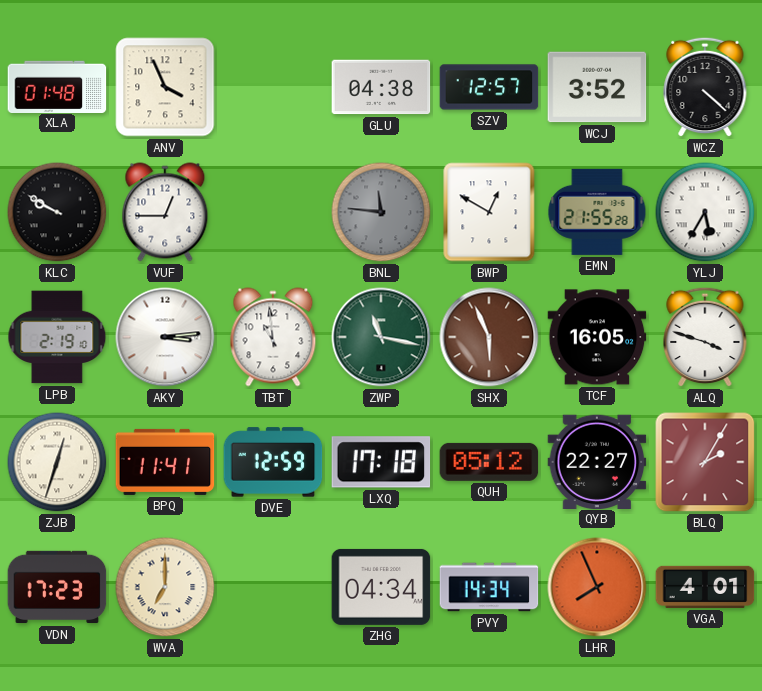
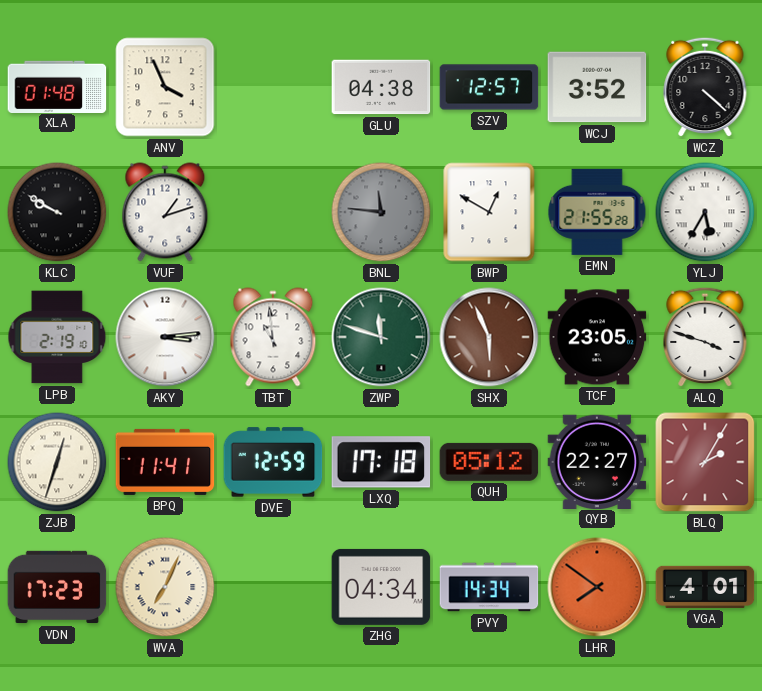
VUF: 12:45 -> 1:12 (165, 212)
ZWP: 11:17 -> 11:48 (381, 337)
TCF: 16:05 -> 23:05 (597, 337)
WVA: 7:00 -> 7:04 (165, 587)
LHR: 7:56 -> 7:51 (597, 587)
